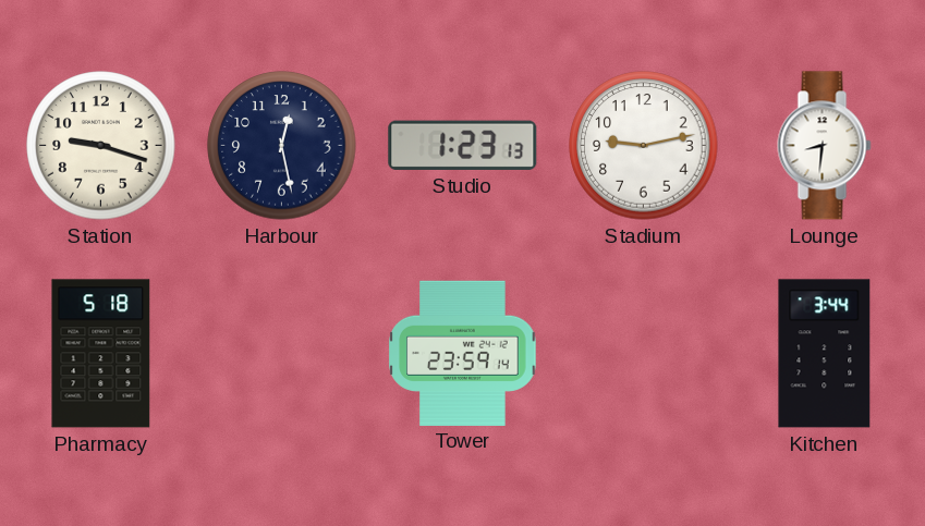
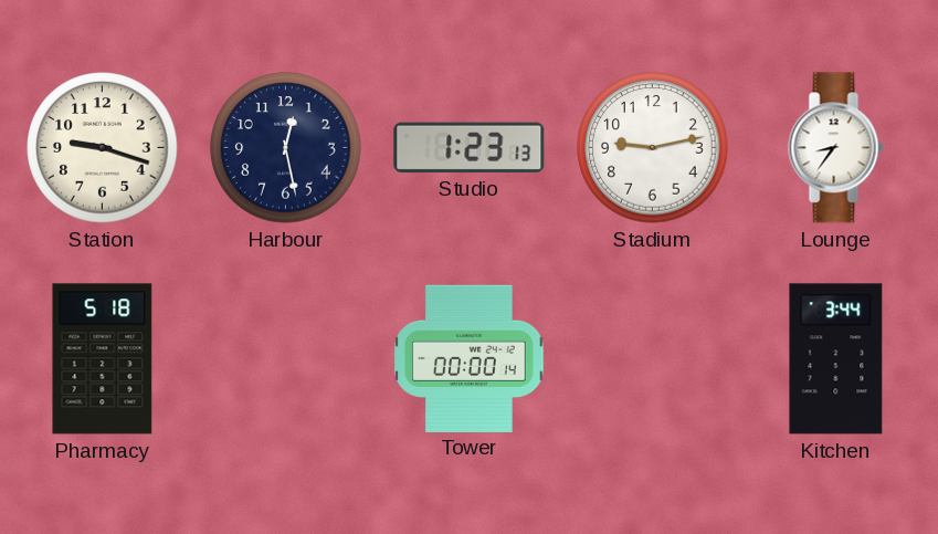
Lounge: 8:31 -> 8:36 (836, 148)
Tower: 23:59 -> 00:00 (470, 358)
